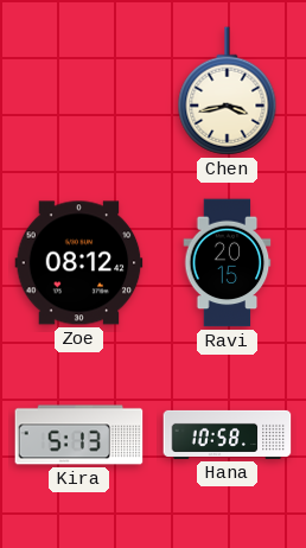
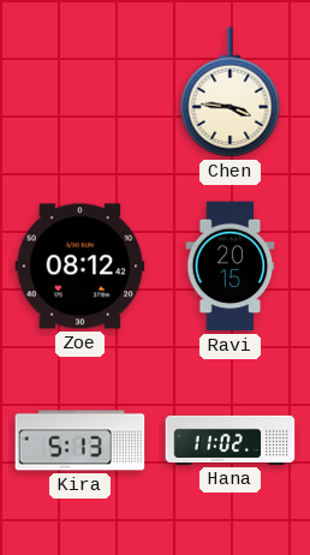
Chen: 3:43 -> 3:46 (231, 92)
Hana: 10:58 -> 11:02 (231, 440)
